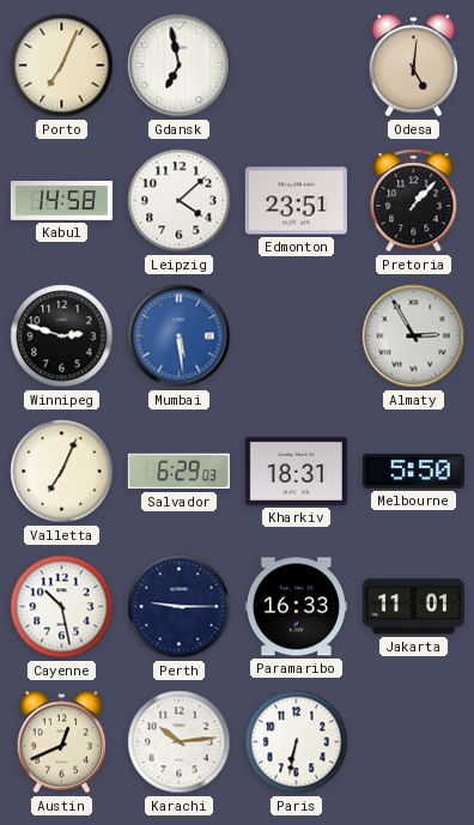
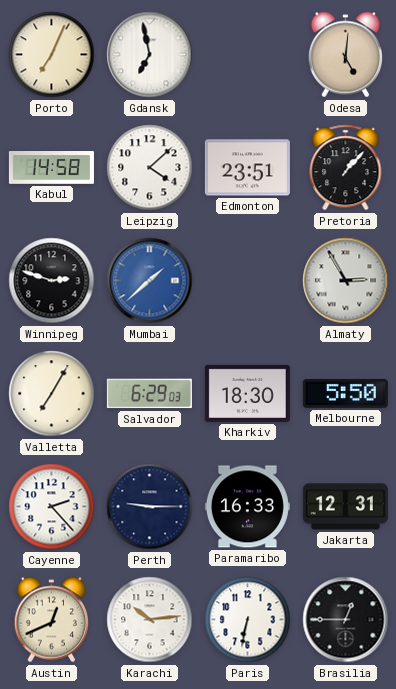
Mumbai: 5:29 -> 1:38 (150, 281)
Valletta: 7:04 -> 7:05 (52, 394)
Kharkiv: 18:31 -> 18:30 (247, 393)
Cayenne: 10:28 -> 2:23 (52, 507)
Jakarta: 11:01 -> 12:31 (345, 507)
Brasilia: none -> 12:45 (346, 620)
